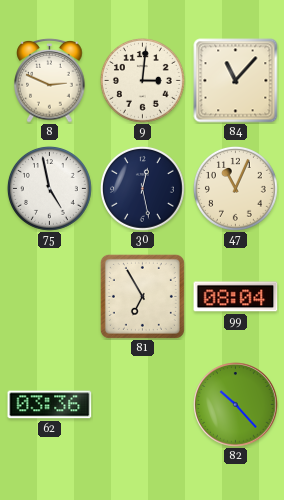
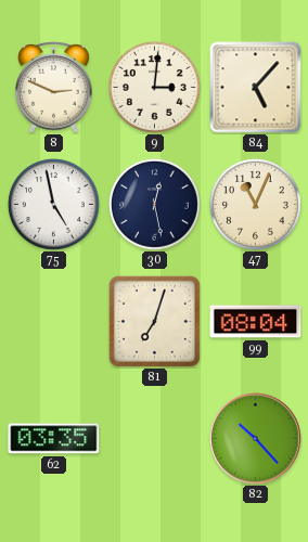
84: 11:07 -> 5:07 (256, 88)
81: 6:55 -> 7:03 (154, 321)
62: 03:36 -> 03:35 (54, 439)
